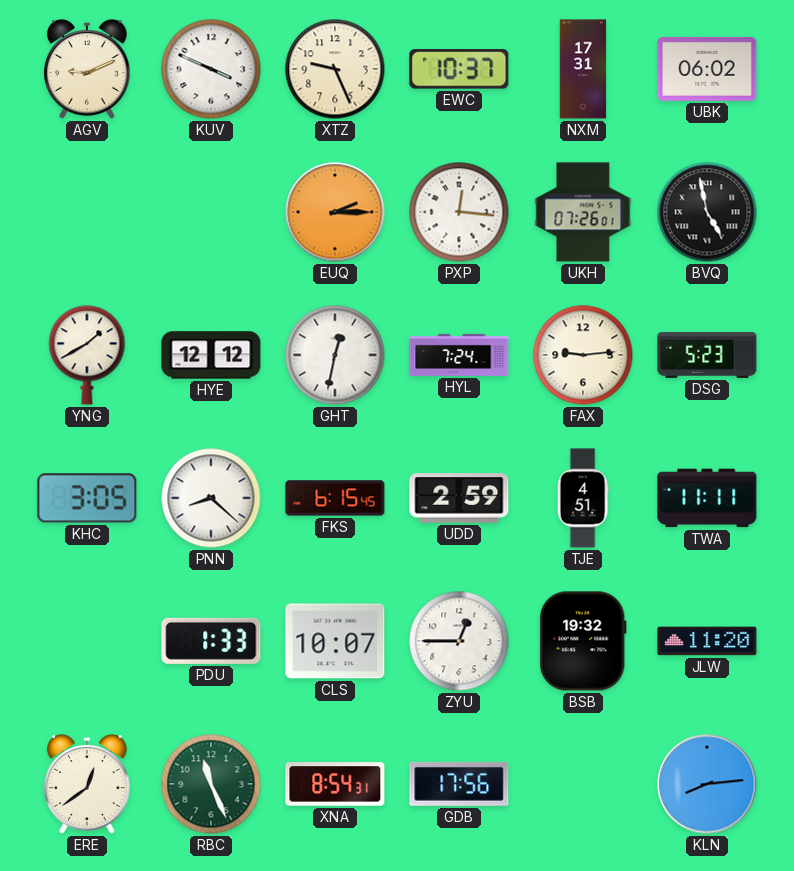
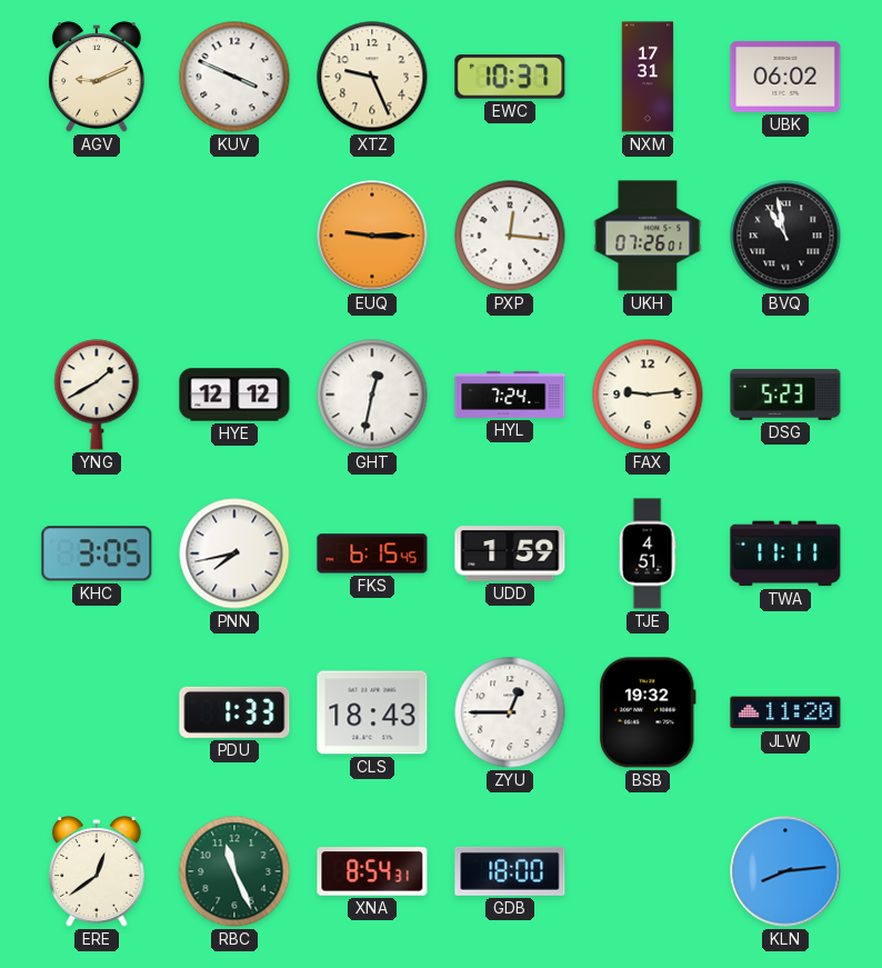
EUQ: 2:15 -> 9:15 (372, 236)
BVQ: 4:58 -> 10:58 (785, 236)
PNN: 8:22 -> 7:43 (234, 553)
UDD: 2:59 -> 1:59 (510, 553)
CLS: 10:07 -> 18:43 (372, 712)
GDB: 17:56 -> 18:00 (510, 871)
